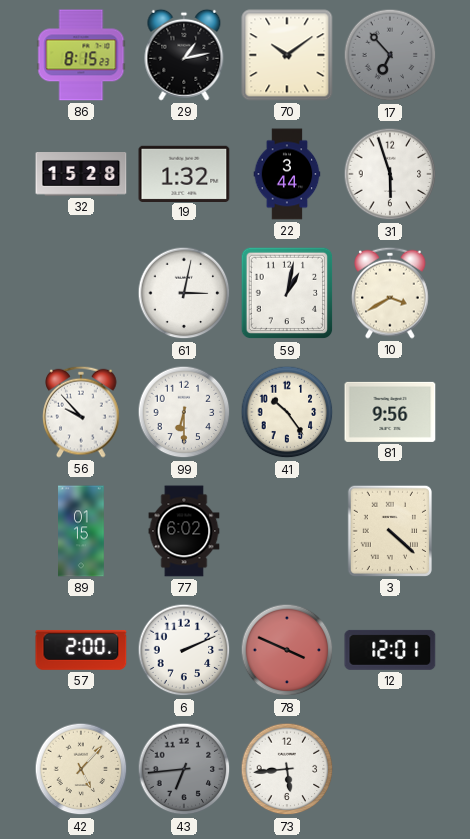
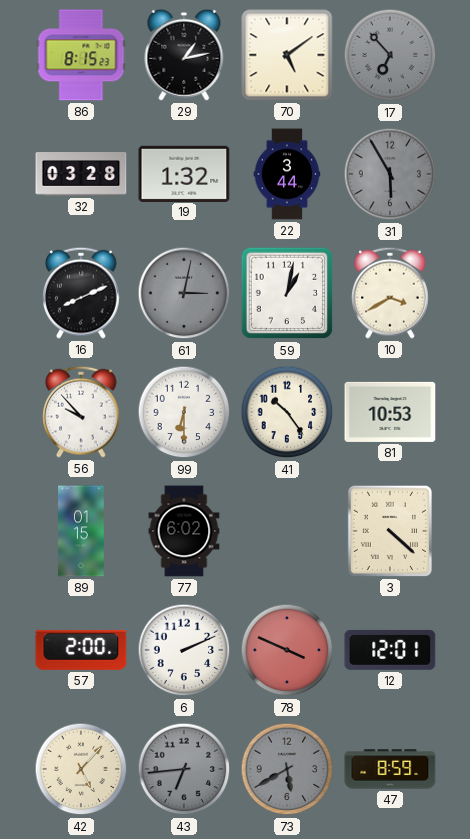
70: 10:09 -> 5:09 (287, 55)
32: 15:28 -> 03:28 (81, 174)
31: 5:57 -> 5:55 (390, 174)
31 dial: white -> grey (390, 174)
16: none -> 8:11 (81, 293)
61 dial: white -> grey (184, 293)
81: 9:56 -> 10:53 (390, 412)
73: 5:44 -> 5:40 (287, 769)
73 dial: white -> grey (287, 769)
47: none -> 8:59 (390, 769)
